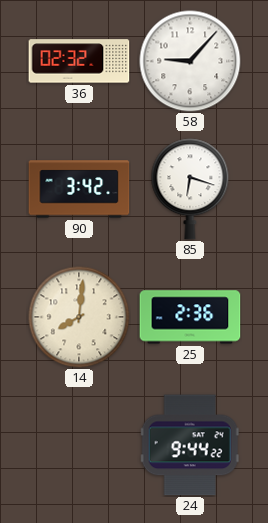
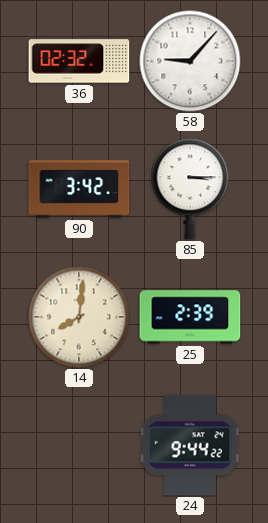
85: 6:18 -> 3:15 (190, 189)
25: 2:36 -> 2:39 (190, 317)
